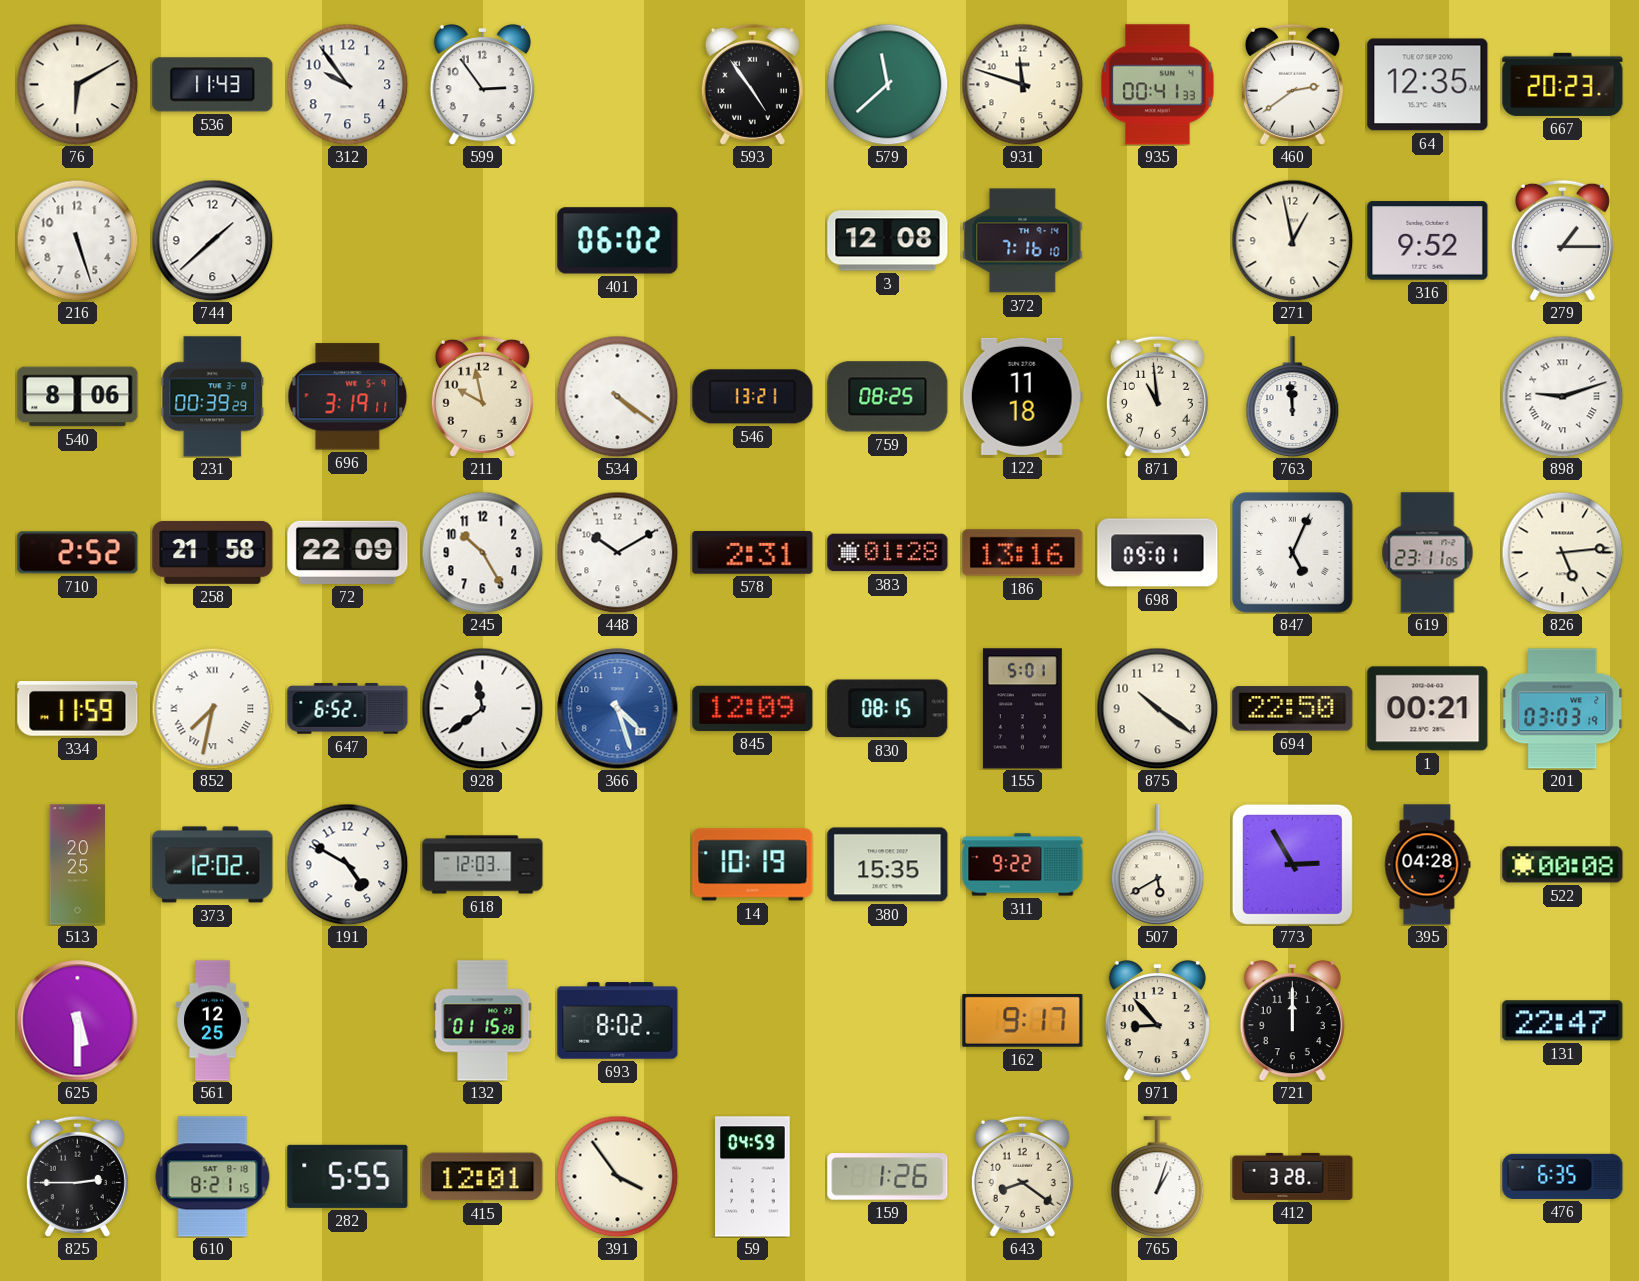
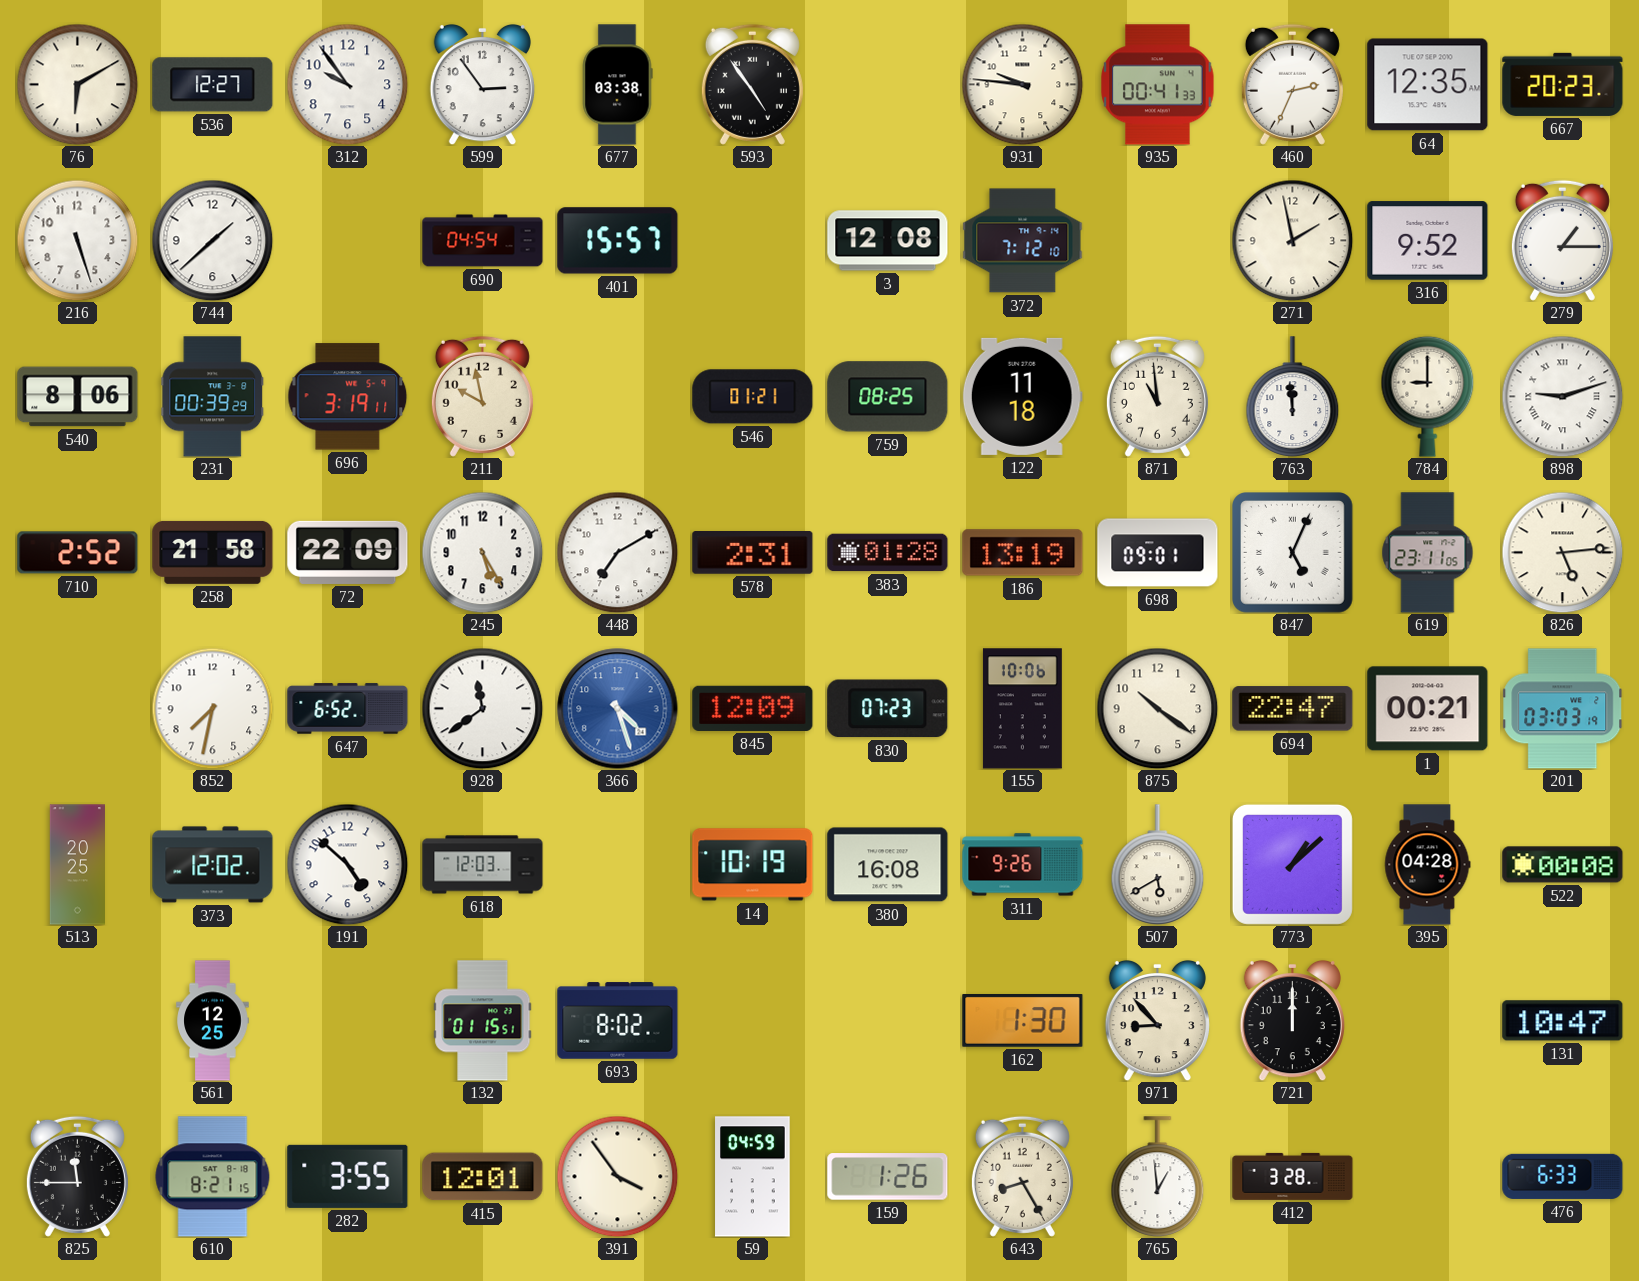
536: 11:43 -> 12:27 (213, 85)
677: none -> 03:38 (617, 85)
579: 11:38 -> none (887, 84)
931: 11:48 -> 9:46 (1022, 84)
460: 2:39 -> 2:34 (1292, 84)
690: none -> 04:54 (483, 241)
401: 06:02 -> 15:57 (618, 241)
372: 7:16 -> 7:12 (1023, 241)
271: 12:58 -> 1:58 (1292, 240)
534: 4:21 -> none (617, 396)
546: 13:21 -> 01:21 (753, 397)
784: none -> 9:00 (1428, 396)
245: 10:25 -> 5:25 (482, 552)
448: 10:10 -> 7:10 (617, 552)
186: 13:16 -> 13:19 (1023, 553)
334: 11:59 -> none (78, 709)
852 numerals: Roman -> Arabic (212, 708)
830: 08:15 -> 07:23 (888, 709)
155: 5:01 -> 10:06 (1022, 709)
694: 22:50 -> 22:47 (1293, 709)
191: 4:50 -> 4:52 (347, 864)
380: 15:35 -> 16:08 (888, 865)
311: 9:22 -> 9:26 (1023, 865)
773: 2:55 -> 1:08 (1292, 864)
625: 5:30 -> none (78, 1021)
132: 01:15:28 -> 01:15:51 (483, 1021)
162: 9:17 -> 1:30 (1023, 1021)
131: 22:47 -> 10:47 (1563, 1021)
825: 2:45 -> 11:45 (77, 1176)
282: 5:55 -> 3:55 (348, 1176)
643: 8:21 -> 8:25 (1022, 1176)
765: 1:03 -> 12:59 (1158, 1177)
476: 6:35 -> 6:33 (1563, 1176)
